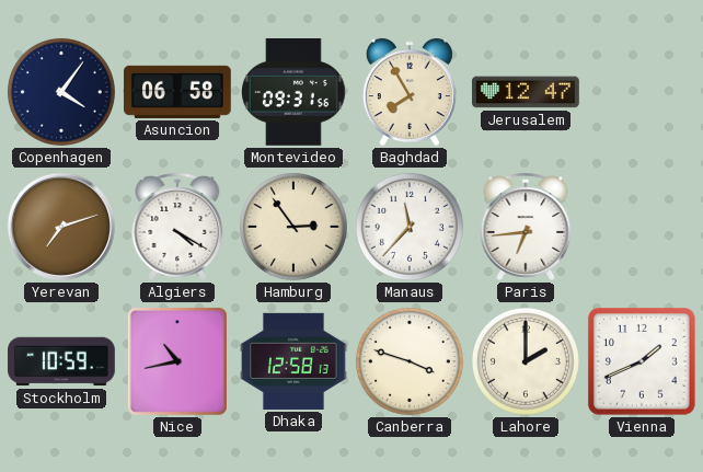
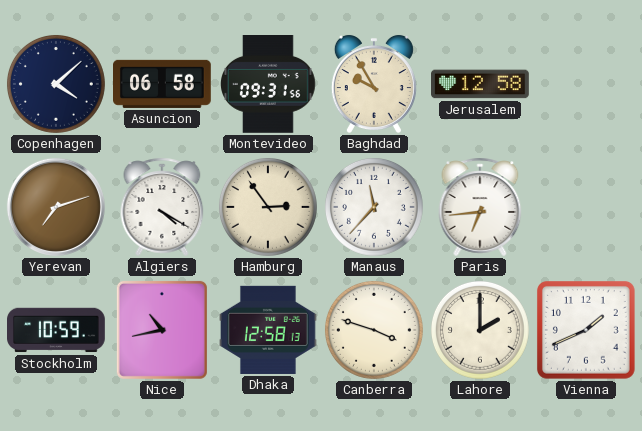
Copenhagen: 4:06 -> 4:08 (56, 84)
Baghdad: 7:55 -> 9:55 (374, 84)
Jerusalem: 12:47 -> 12:58 (480, 84)
